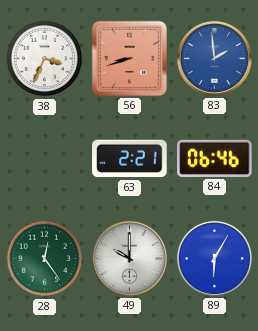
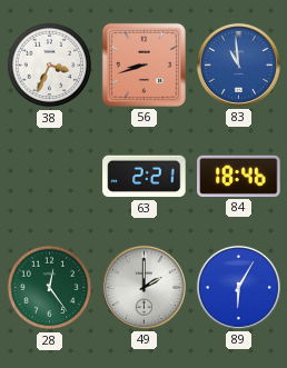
83: 1:59 -> 10:59 (238, 64)
84: 06:46 -> 18:46 (239, 176)
49: 10:00 -> 2:00 (143, 287)
